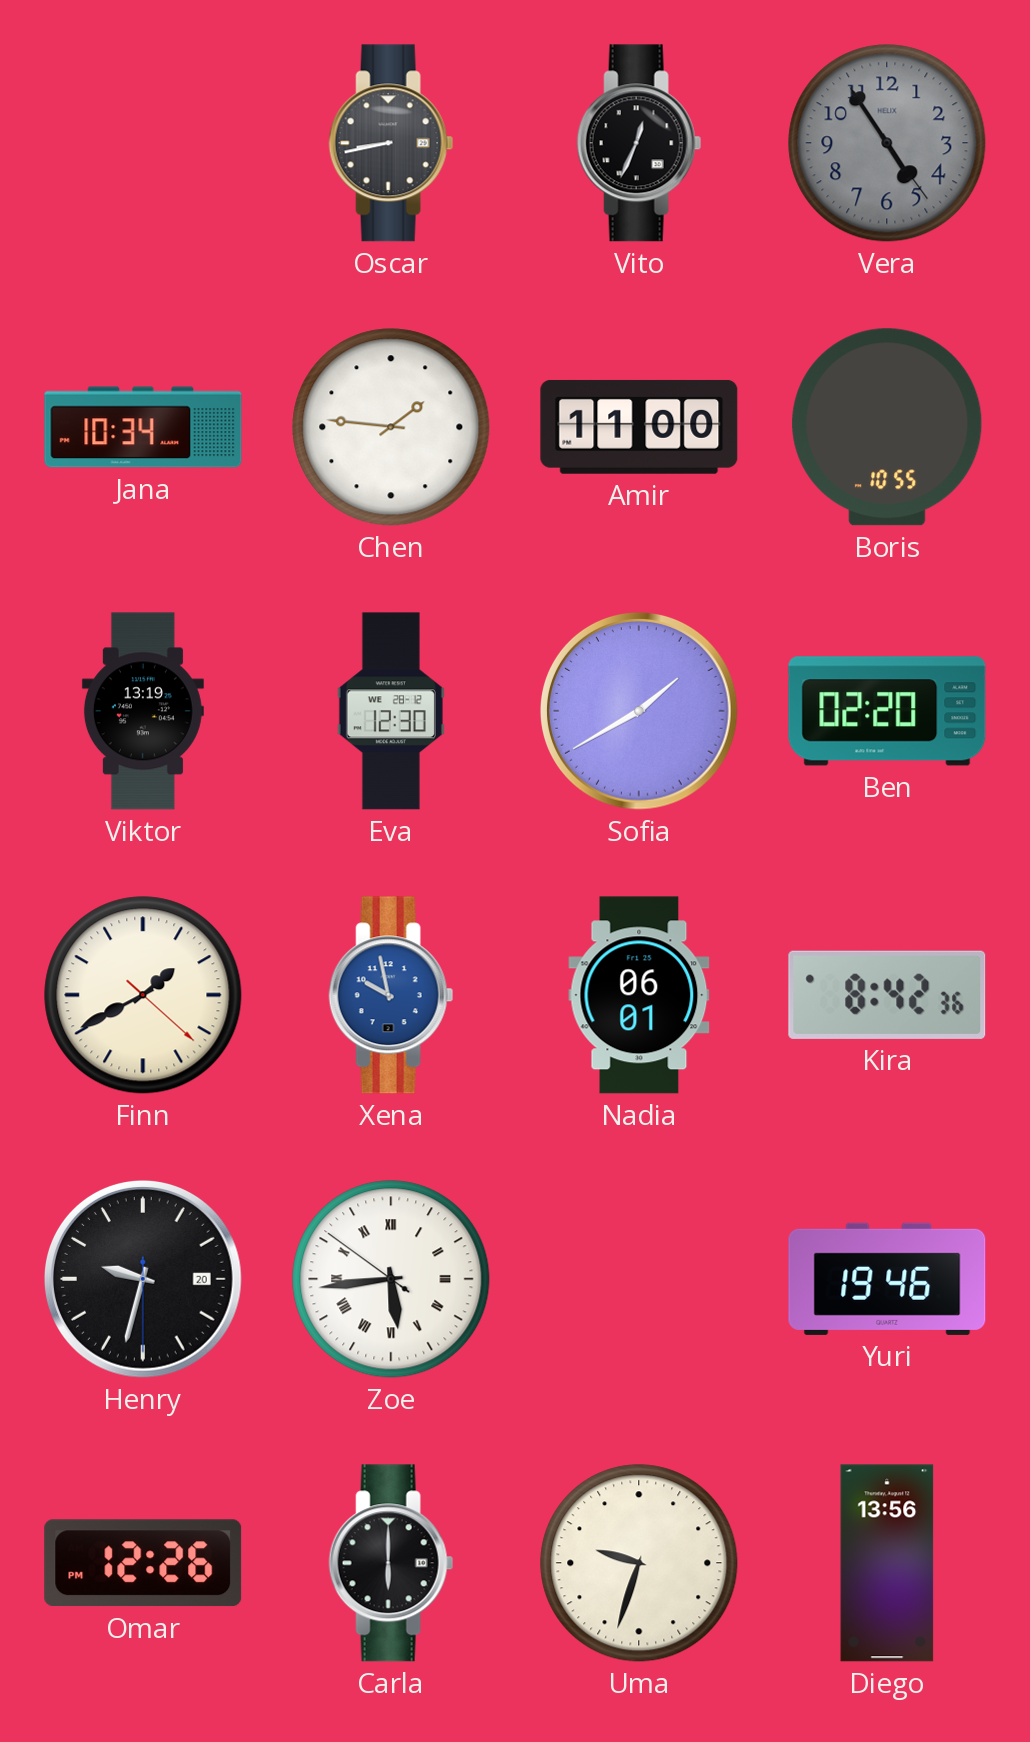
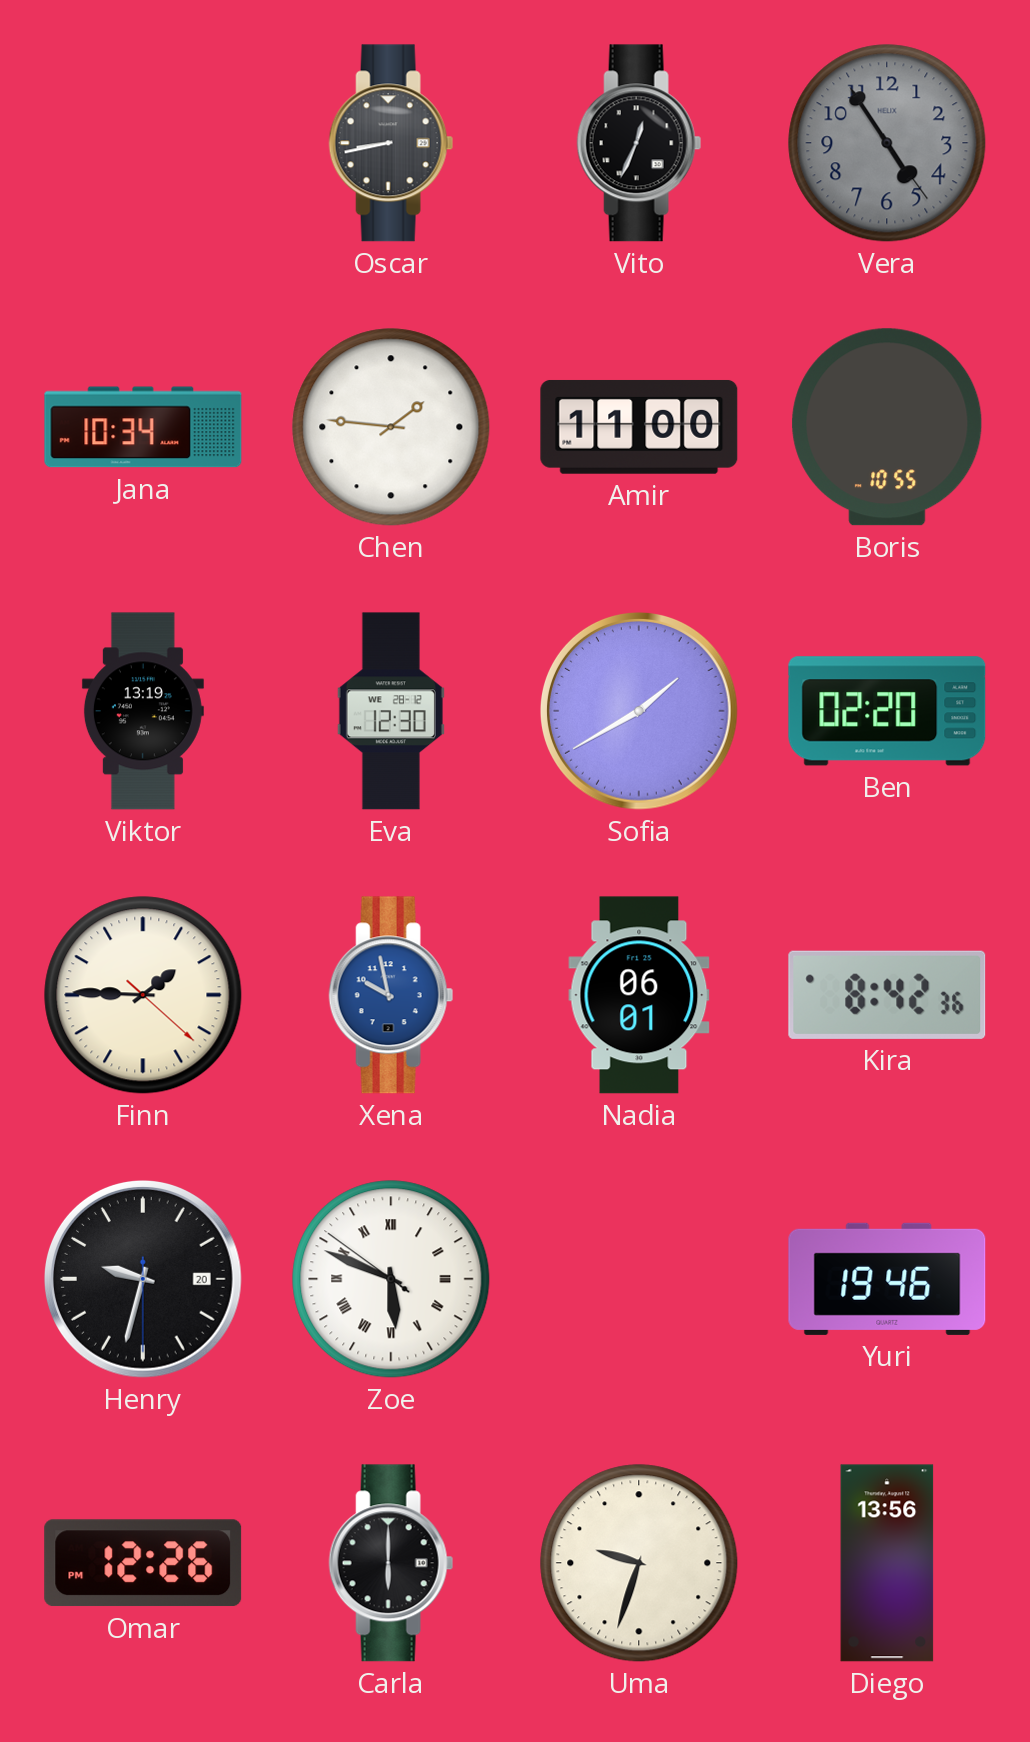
Finn: 1:40 -> 1:45 (143, 995)
Zoe: 5:43 -> 5:48 (391, 1279)
